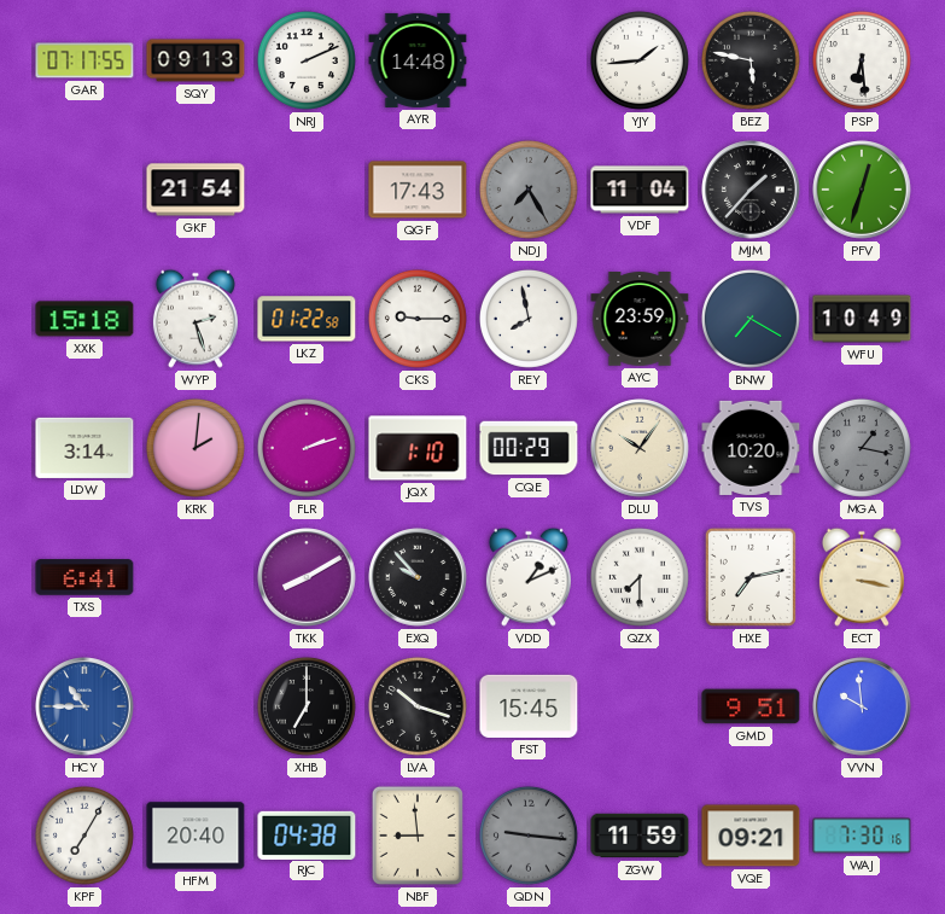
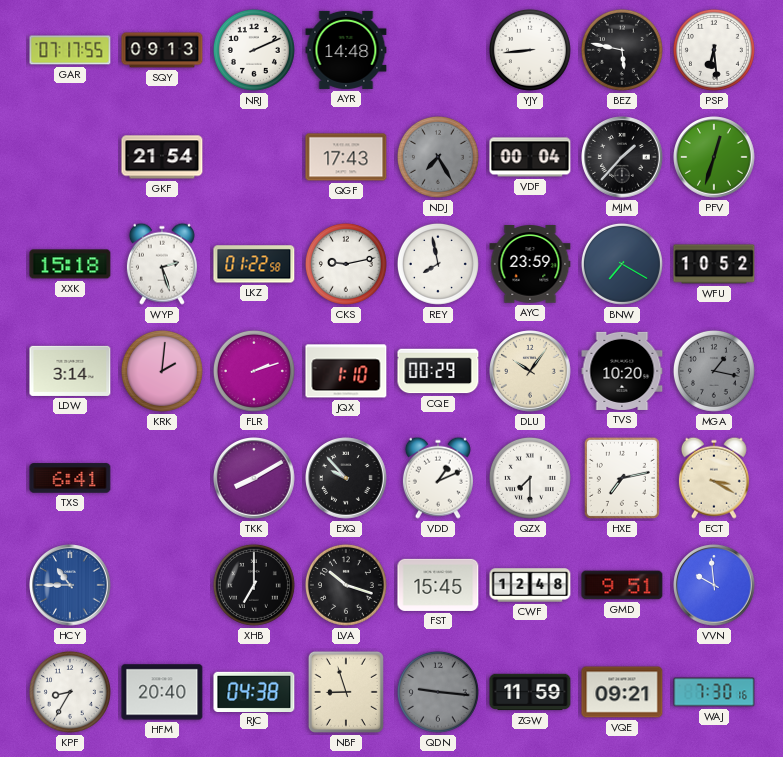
YJY: 1:44 -> 8:44 (530, 50)
VDF: 11:04 -> 00:04 (530, 157)
CKS: 9:15 -> 9:13 (346, 264)
WFU: 10:49 -> 10:52 (714, 264)
ECT: 3:17 -> 3:20 (714, 478)
CWF: none -> 12:48 (530, 585)
KPF: 7:05 -> 8:35 (70, 692)
NBF: 8:59 -> 8:57 (346, 692)
